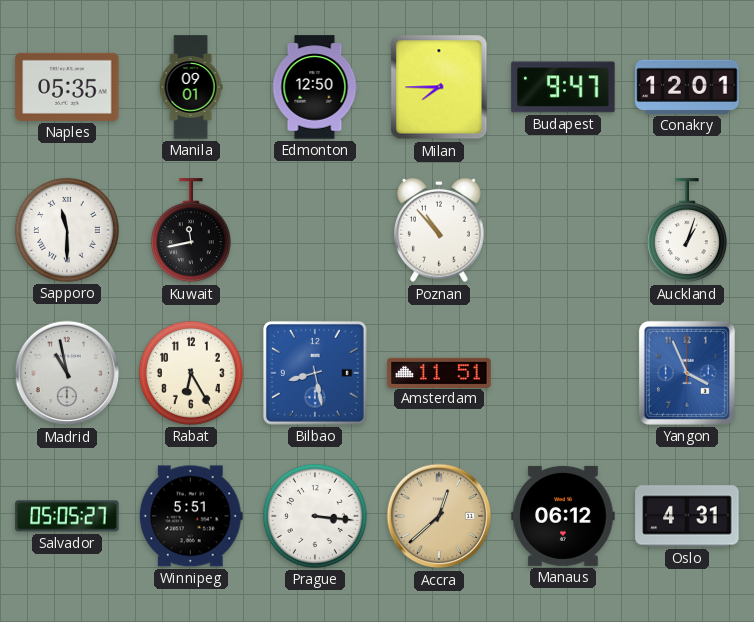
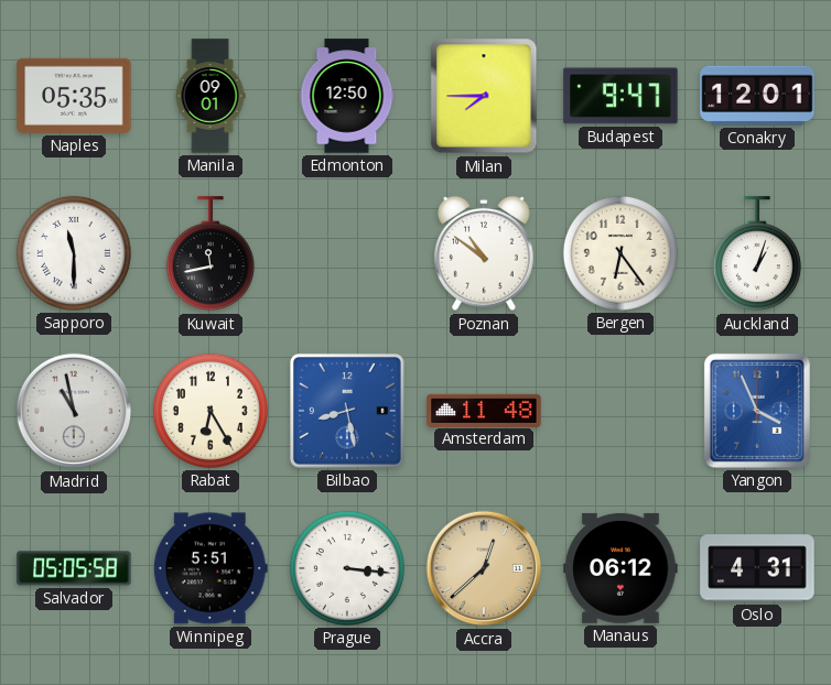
Poznan: 10:53 -> 10:51 (485, 253)
Bergen: none -> 6:24 (620, 253)
Amsterdam: 11:51 -> 11:48 (484, 410)
Salvador: 05:05:27 -> 05:05:58 (74, 568)
